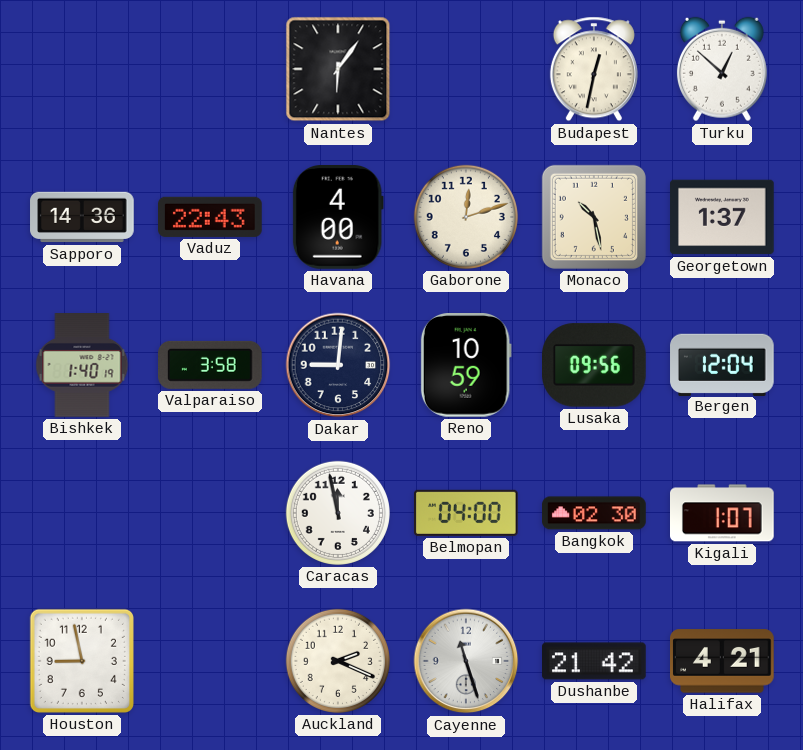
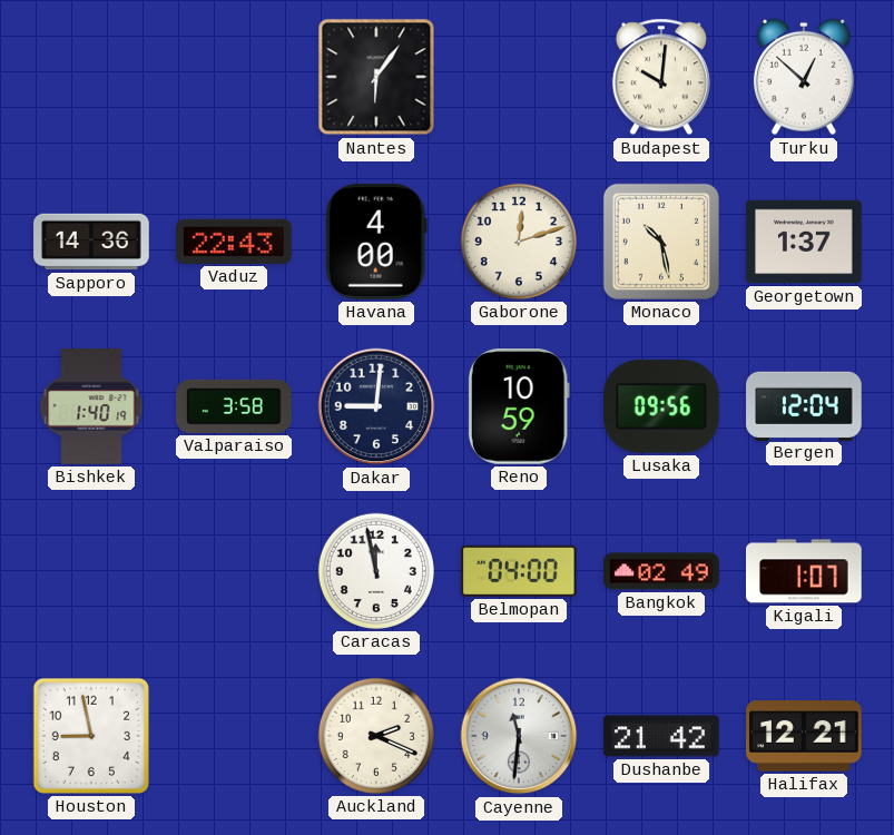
Budapest: 12:32 -> 10:01 (661, 77)
Bangkok: 02:30 -> 02:49 (661, 571)
Cayenne: 11:27 -> 11:31 (519, 736)
Halifax: 4:21 -> 12:21 (805, 736)
